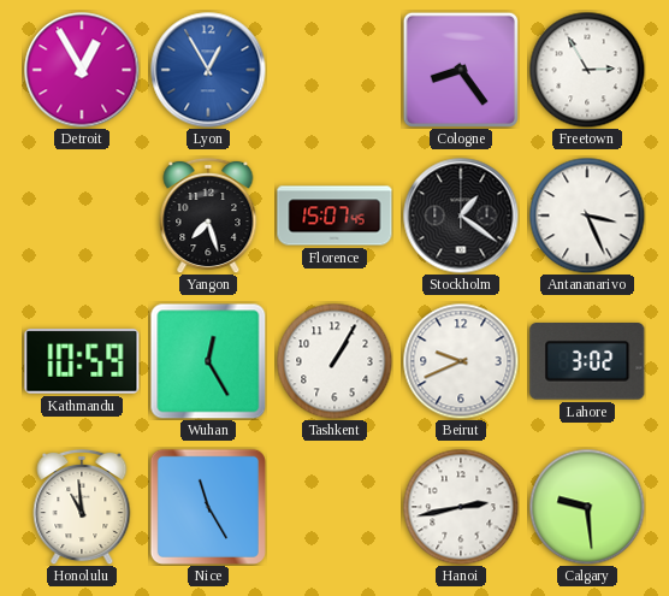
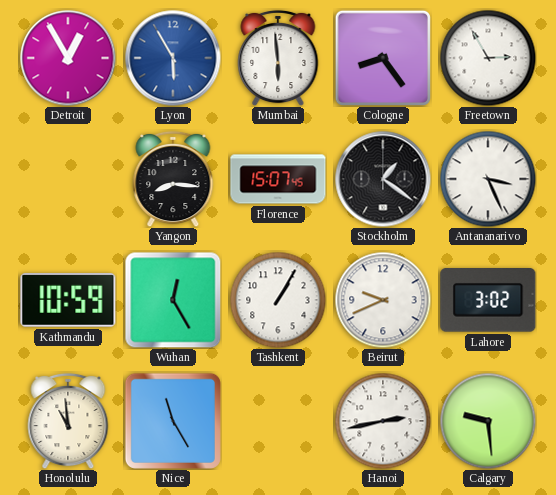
Lyon: 12:55 -> 5:55 (173, 58)
Mumbai: none -> 5:59 (278, 58)
Yangon: 7:27 -> 8:16 (173, 179)
